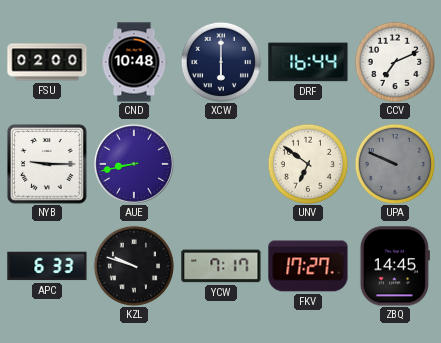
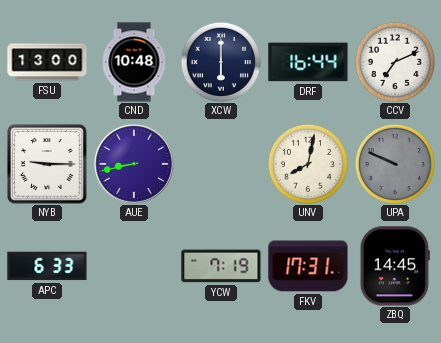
FSU: 02:00 -> 13:00 (47, 62)
UNV: 6:51 -> 8:02 (307, 163)
KZL: 9:48 -> none (133, 265)
YCW: 7:17 -> 7:19 (221, 266)
FKV: 17:27 -> 17:31 (308, 266)
